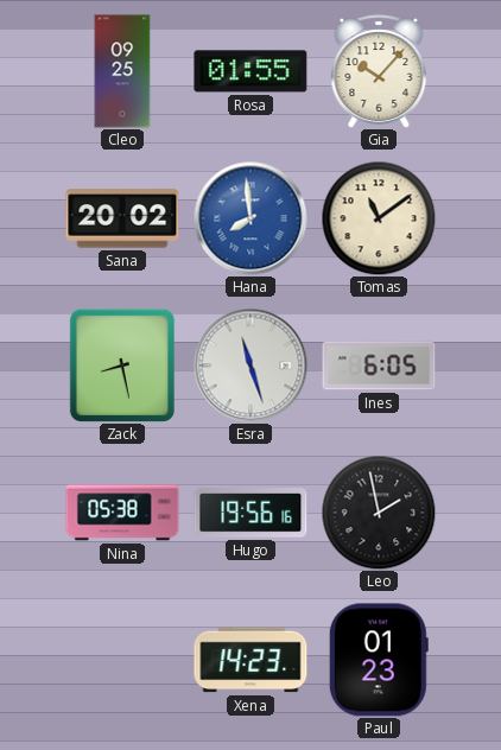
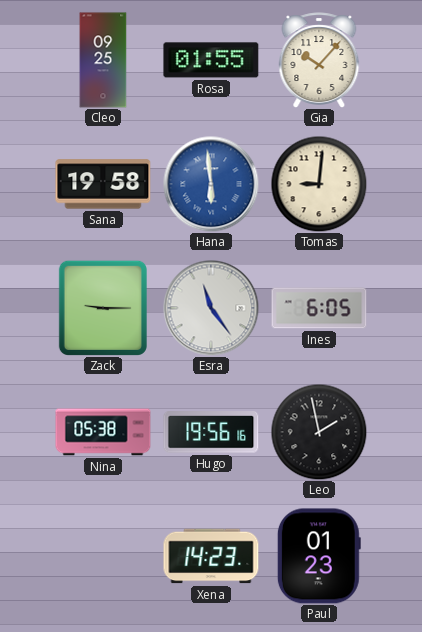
Sana: 20:02 -> 19:58 (103, 184)
Hana: 7:59 -> 5:59 (211, 184)
Tomas: 11:09 -> 9:01 (319, 184)
Zack: 8:28 -> 9:15 (103, 308)
Esra: 11:27 -> 11:24 (211, 308)
